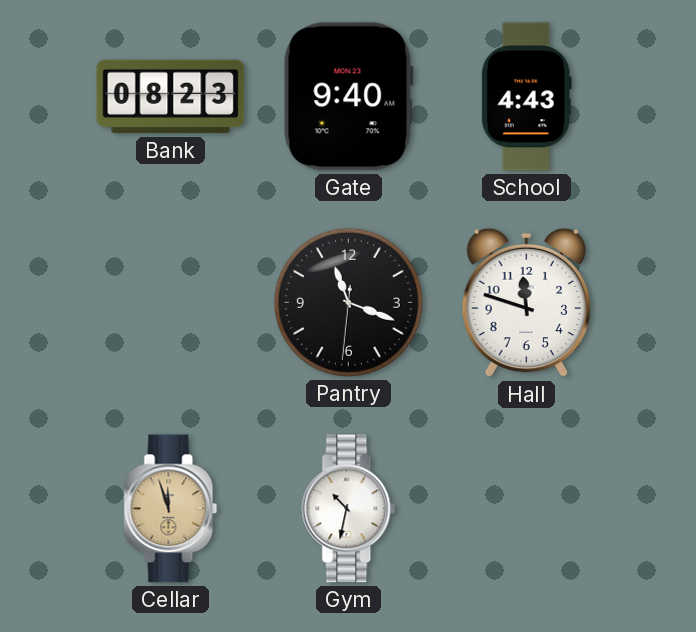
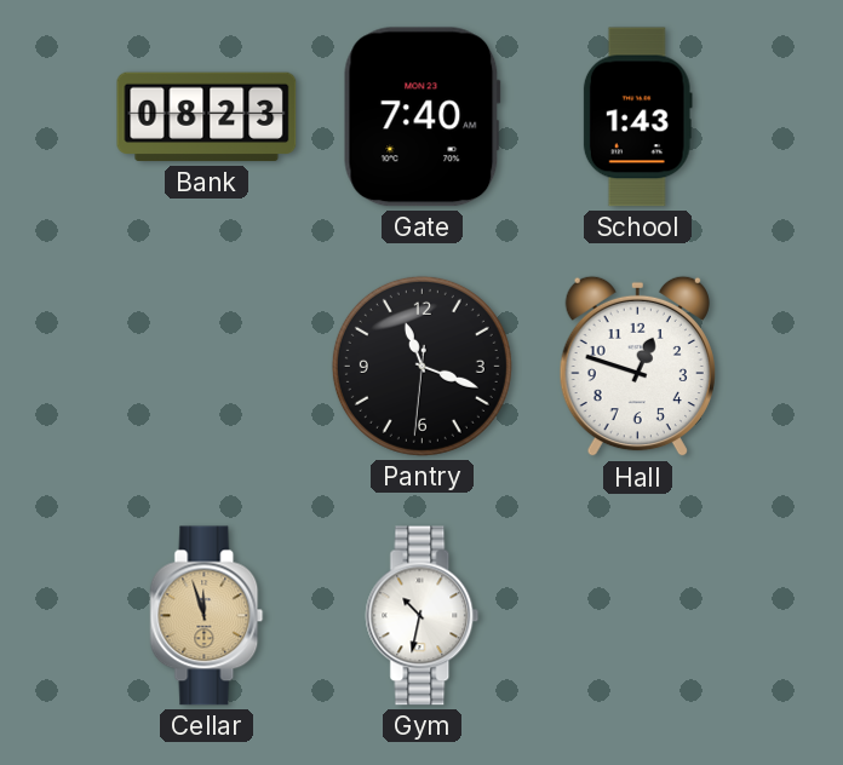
Gate: 9:40 -> 7:40 (421, 117)
School: 4:43 -> 1:43 (637, 117)
Hall: 11:48 -> 12:48 (637, 367)
